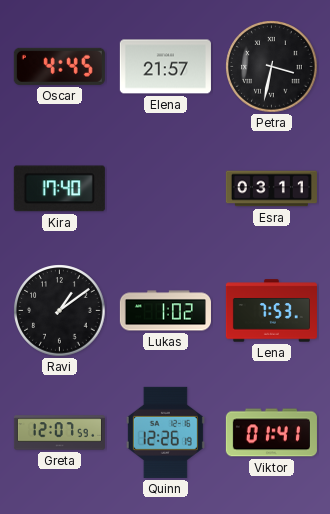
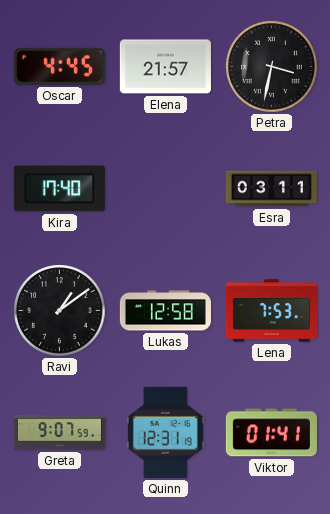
Lukas: 1:02 -> 12:58 (165, 311)
Greta: 12:07 -> 9:07 (59, 433)
Quinn: 12:26 -> 12:31 (165, 432)
